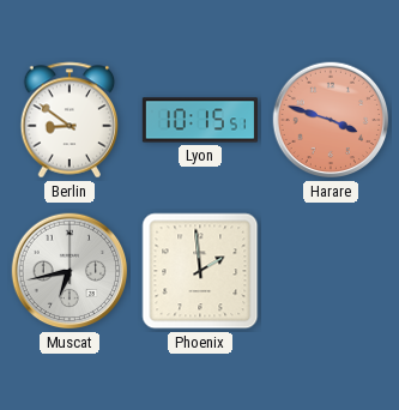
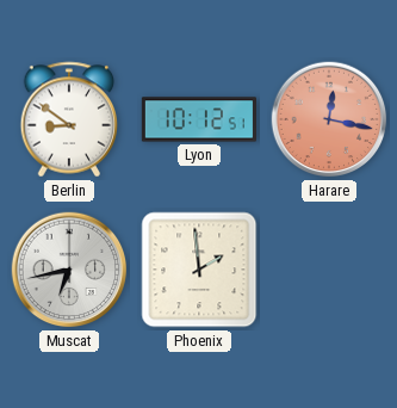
Lyon: 10:15 -> 10:12 (198, 119)
Harare: 3:48 -> 12:17 (329, 119)
